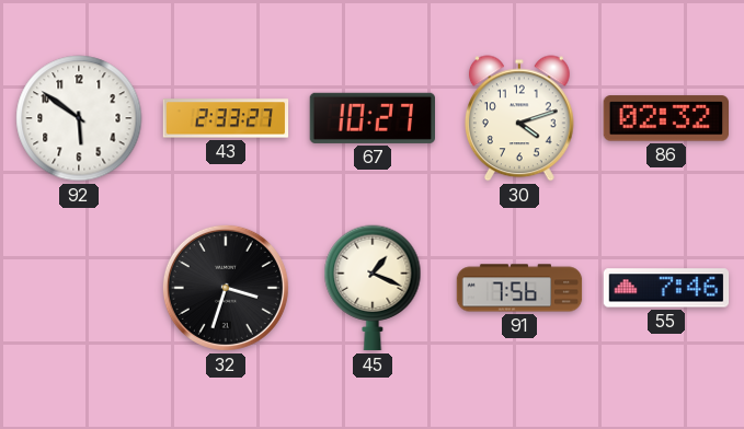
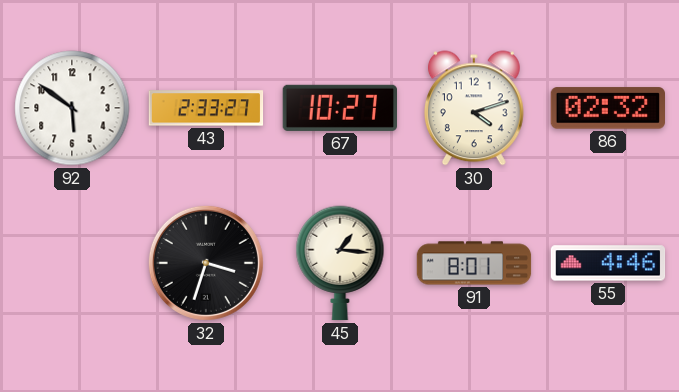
45: 1:19 -> 1:16 (340, 263)
91: 7:56 -> 8:01 (474, 263)
55: 7:46 -> 4:46 (608, 263)
